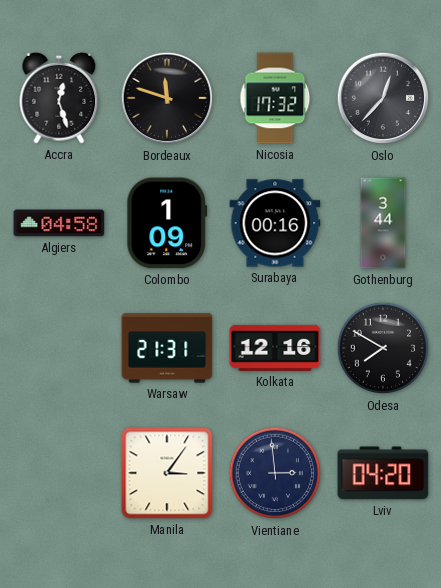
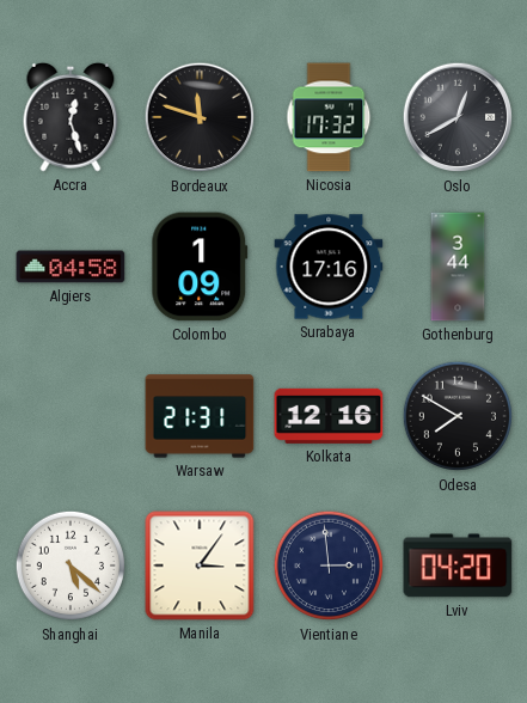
Oslo: 12:37 -> 12:40 (458, 117)
Surabaya: 00:16 -> 17:16 (329, 267)
Shanghai: none -> 5:22 (71, 566)
